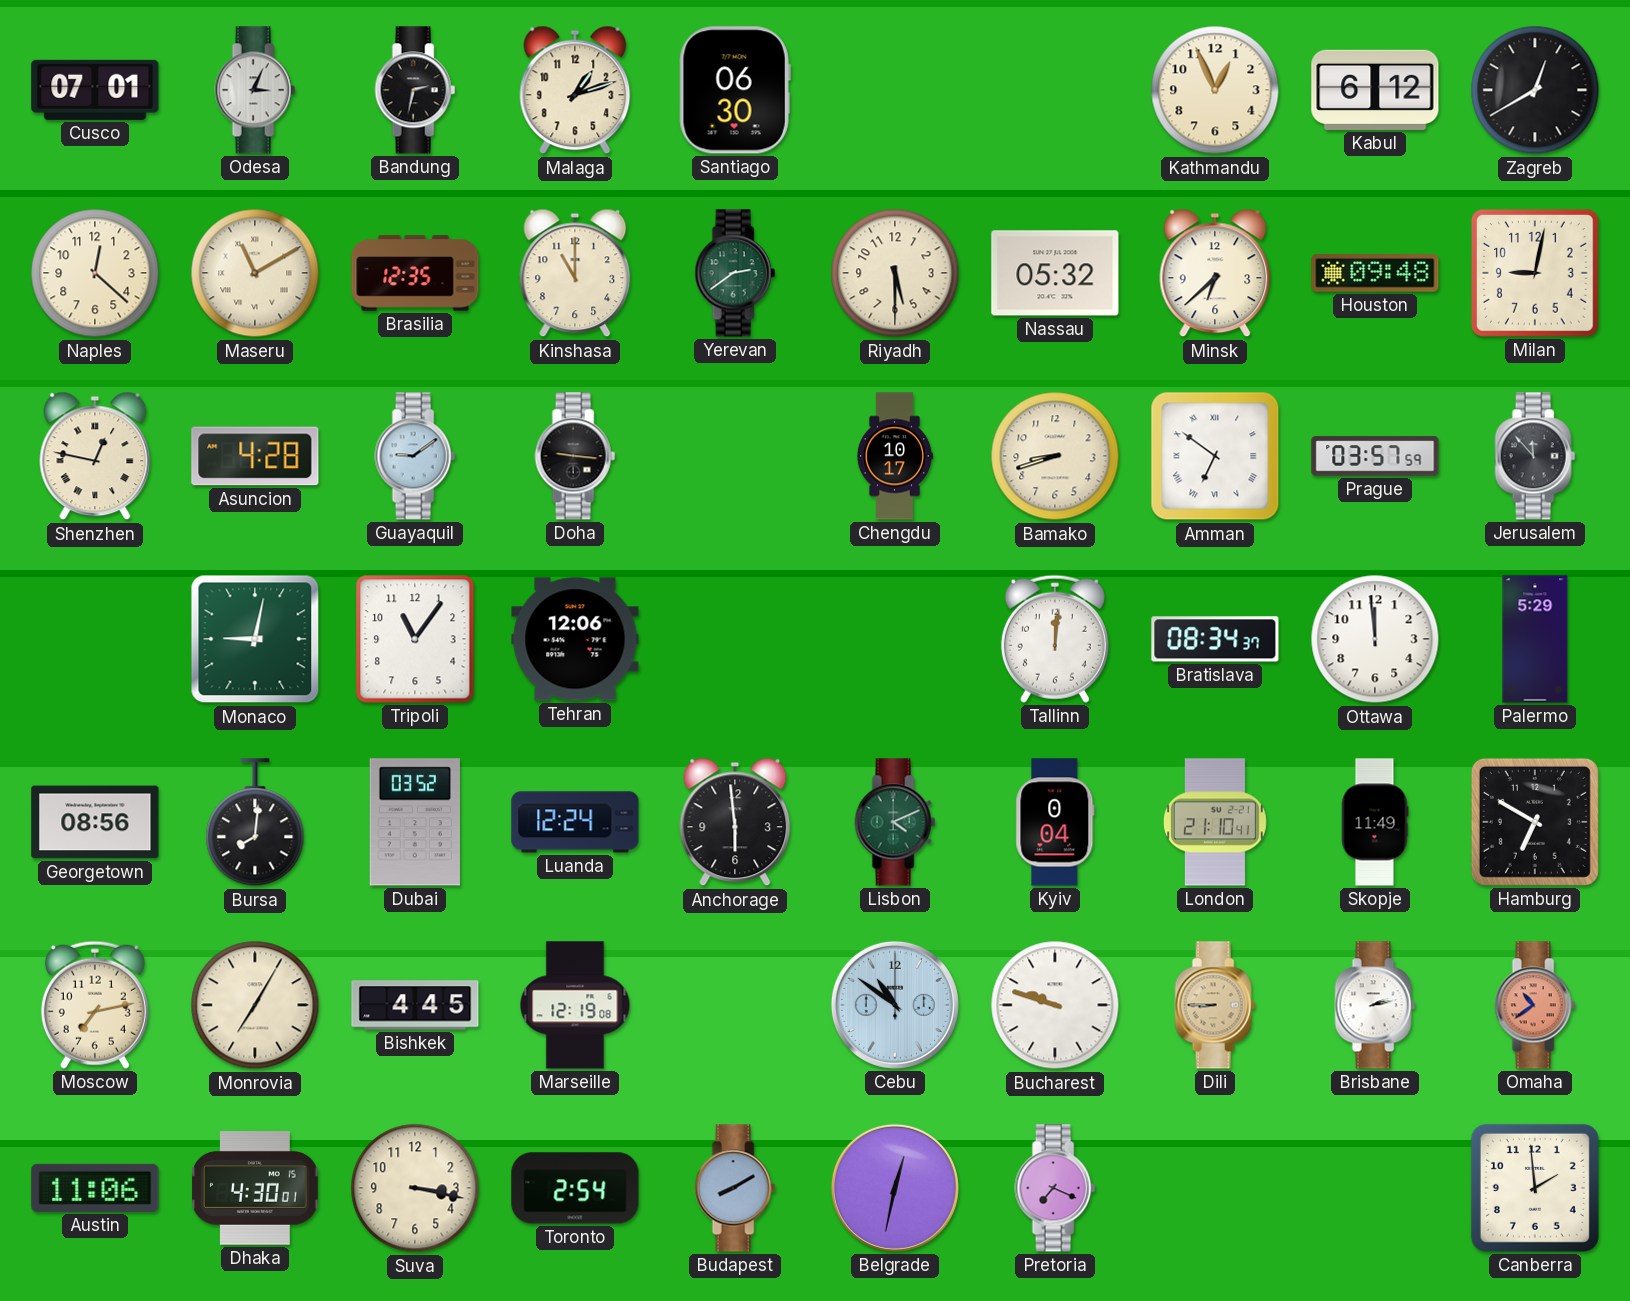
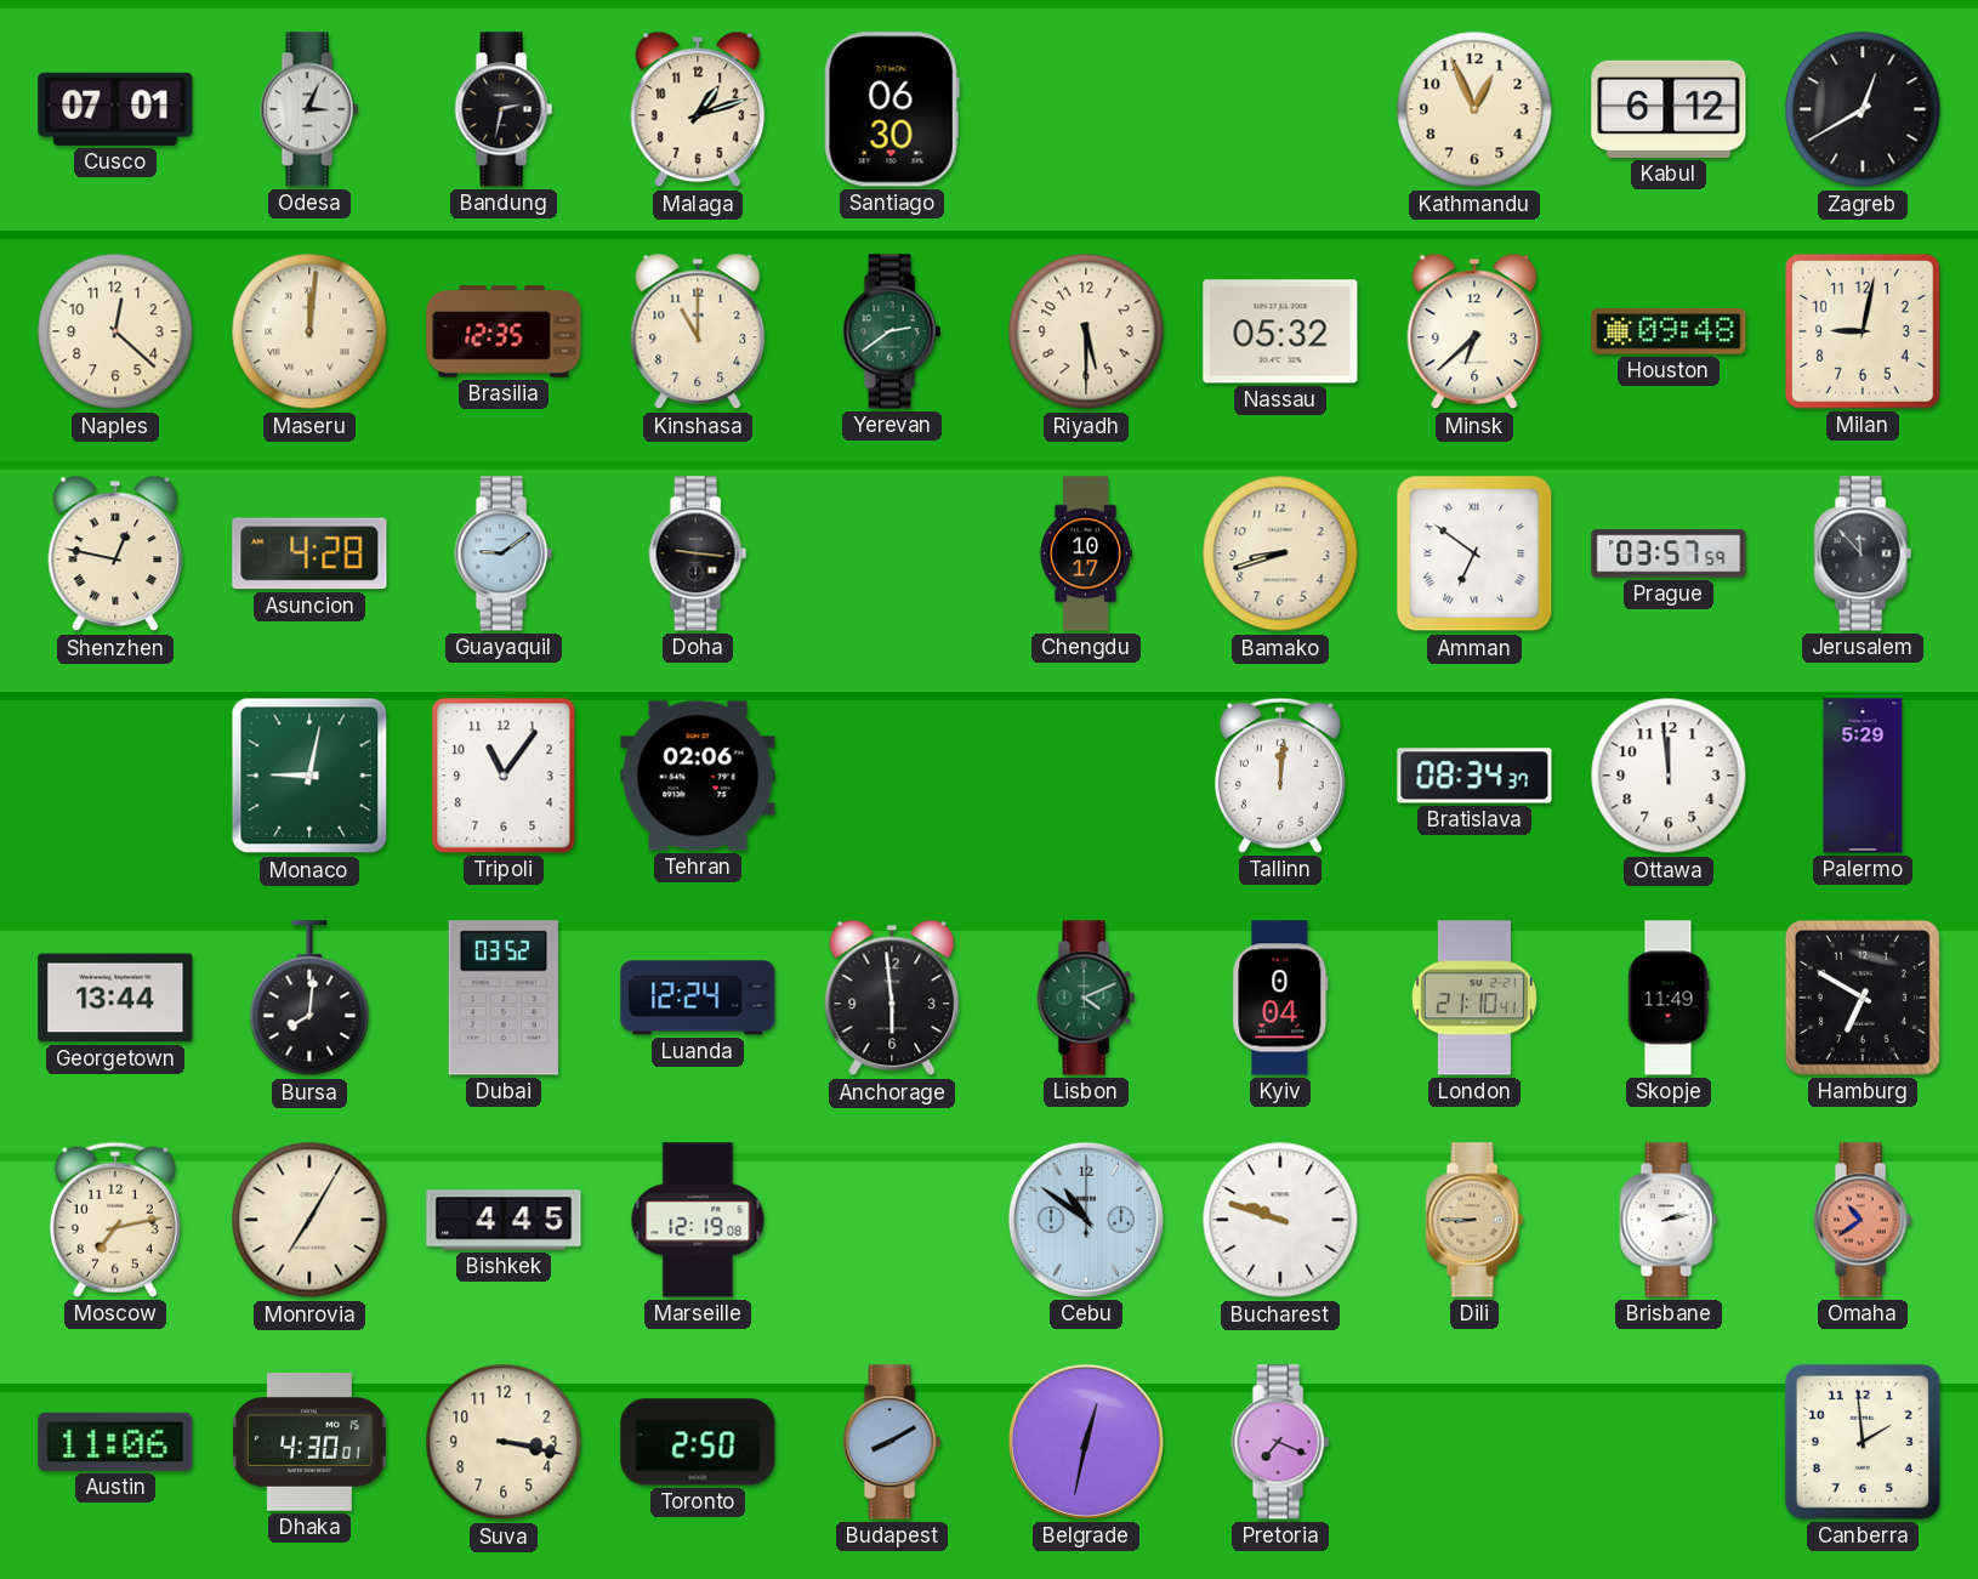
Maseru: 11:10 -> 12:01 (309, 331)
Tehran: 12:06 -> 02:06 (698, 776)
Georgetown: 08:56 -> 13:44 (115, 998)
Toronto: 2:54 -> 2:50 (698, 1442)
